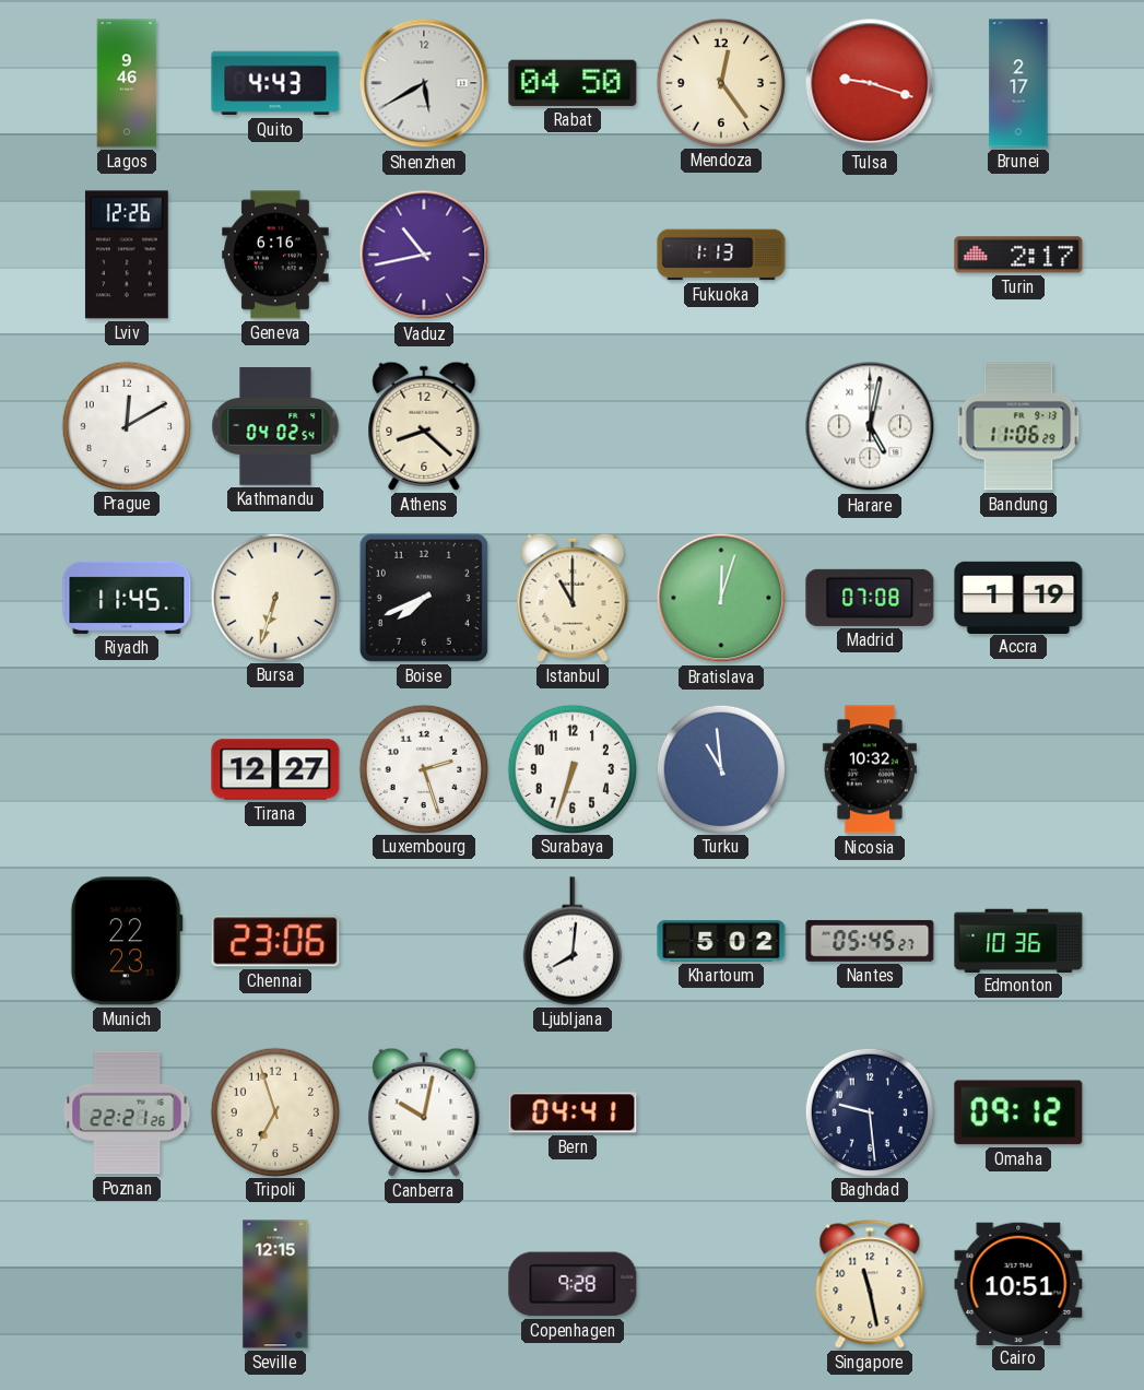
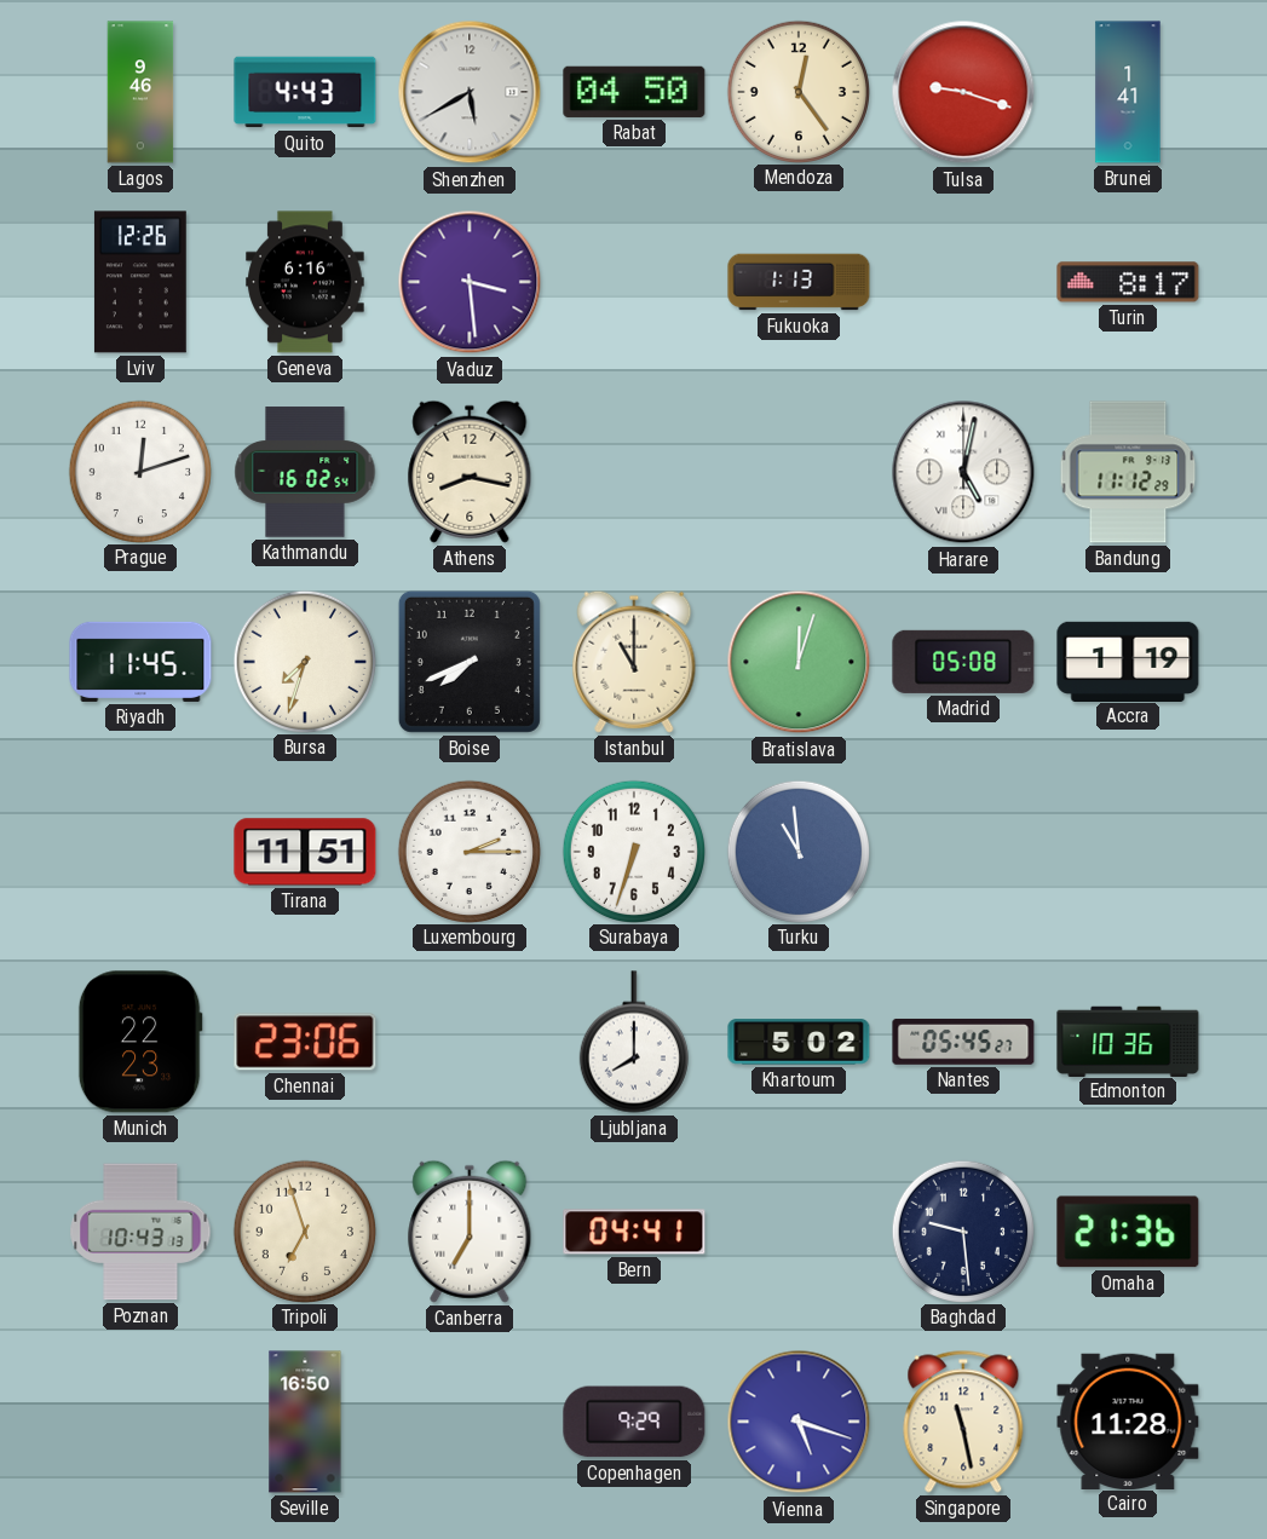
Brunei: 2:17 -> 1:41 (1128, 92)
Vaduz: 10:43 -> 3:29 (470, 282)
Turin: 2:17 -> 8:17 (1128, 282)
Prague: 12:10 -> 12:12 (139, 471)
Kathmandu: 04:02 -> 16:02 (305, 472)
Athens: 8:22 -> 8:17 (470, 472)
Bandung: 11:06 -> 11:12 (1128, 472)
Bursa: 6:33 -> 7:33 (304, 661)
Madrid: 07:08 -> 05:08 (963, 662)
Tirana: 12:27 -> 11:51 (305, 852)
Luxembourg: 2:27 -> 2:15 (468, 851)
Nicosia: 10:32 -> none (870, 769)
Ljubljana: 8:01 -> 8:00 (634, 1042)
Poznan: 22:21 -> 10:43 (140, 1232)
Canberra: 10:02 -> 7:00 (470, 1232)
Omaha: 09:12 -> 21:36 (1128, 1232)
Seville: 12:15 -> 16:50 (305, 1422)
Copenhagen: 9:28 -> 9:29 (634, 1422)
Vienna: none -> 5:18 (799, 1422)
Cairo: 10:51 -> 11:28 (1128, 1420)
